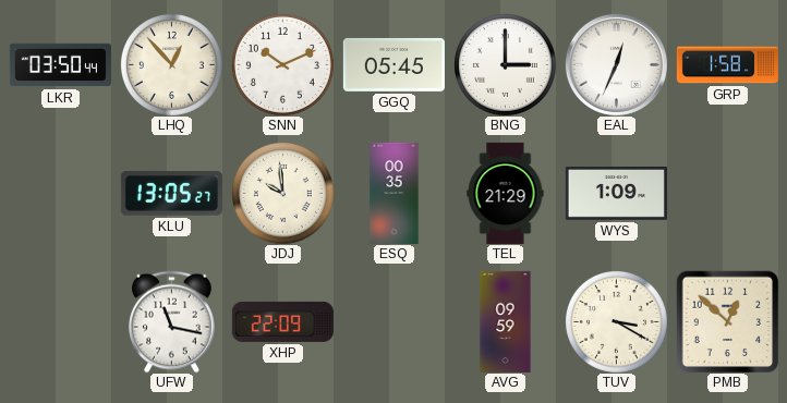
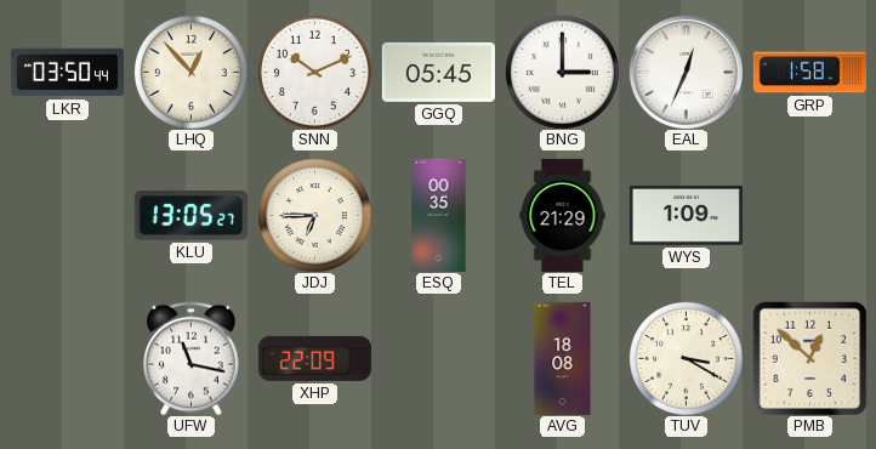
JDJ: 9:59 -> 6:45 (314, 215)
AVG: 09:59 -> 18:08 (563, 358)
